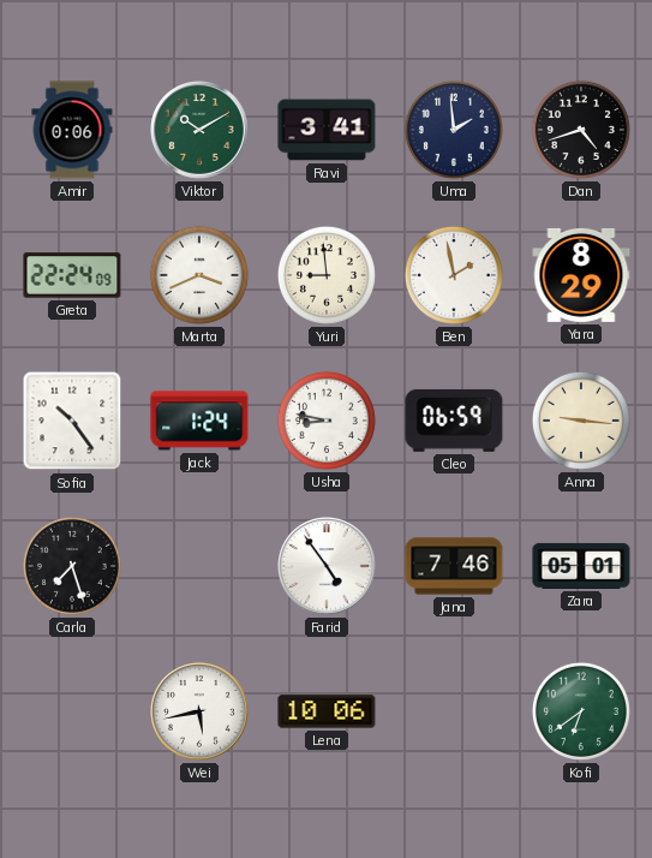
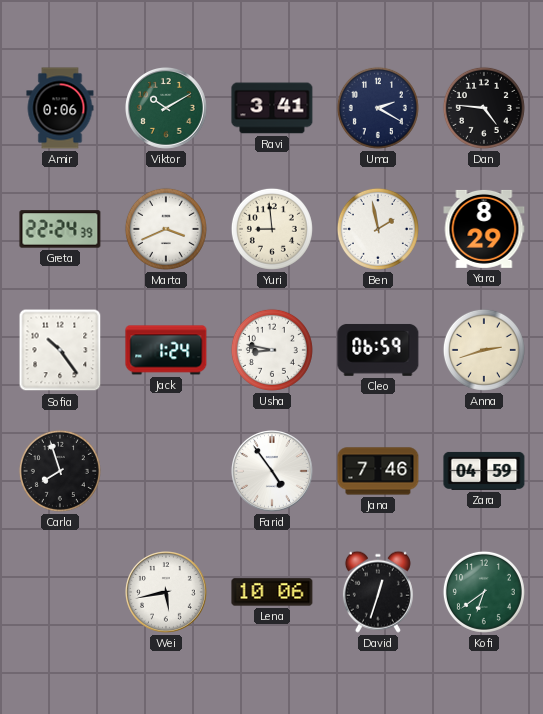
Uma: 1:59 -> 2:20 (378, 108)
Dan: 4:42 -> 4:46 (484, 108)
Greta: 22:24:09 -> 22:24:39 (60, 229)
Anna: 9:16 -> 2:42 (484, 350)
Carla: 7:27 -> 7:57 (60, 471)
Zara: 05:01 -> 04:59 (484, 471)
David: none -> 12:33 (378, 592)
